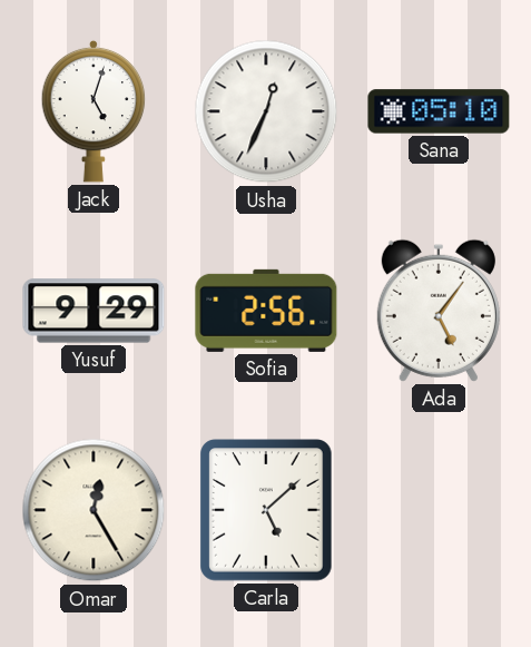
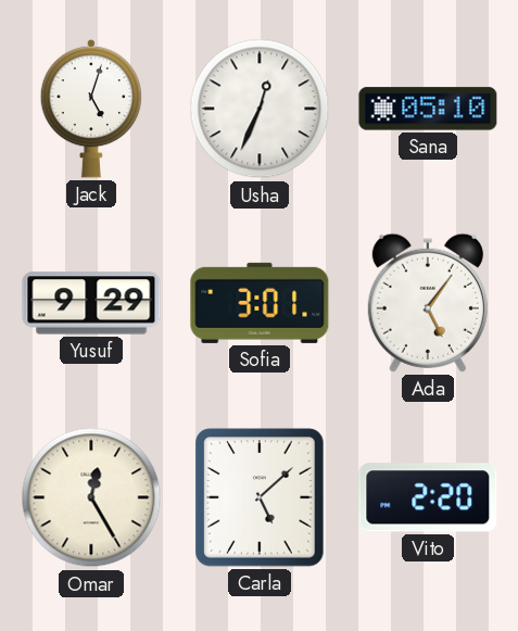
Sofia: 2:56 -> 3:01 (260, 303)
Vito: none -> 2:20 (428, 497)
